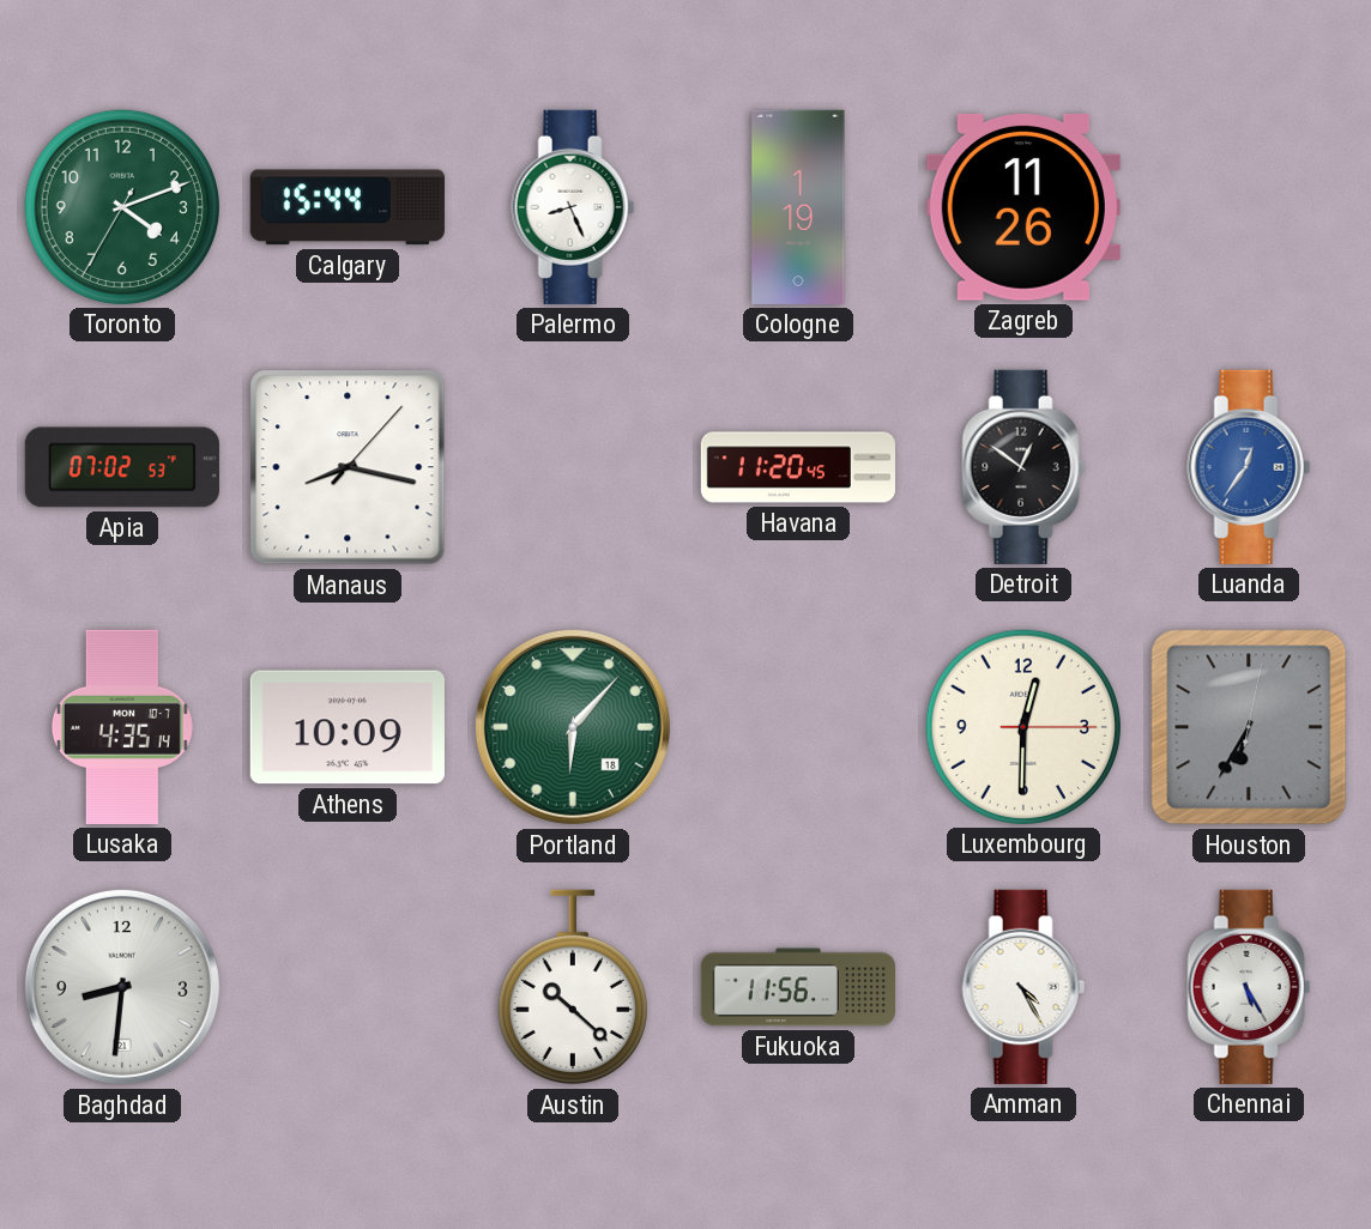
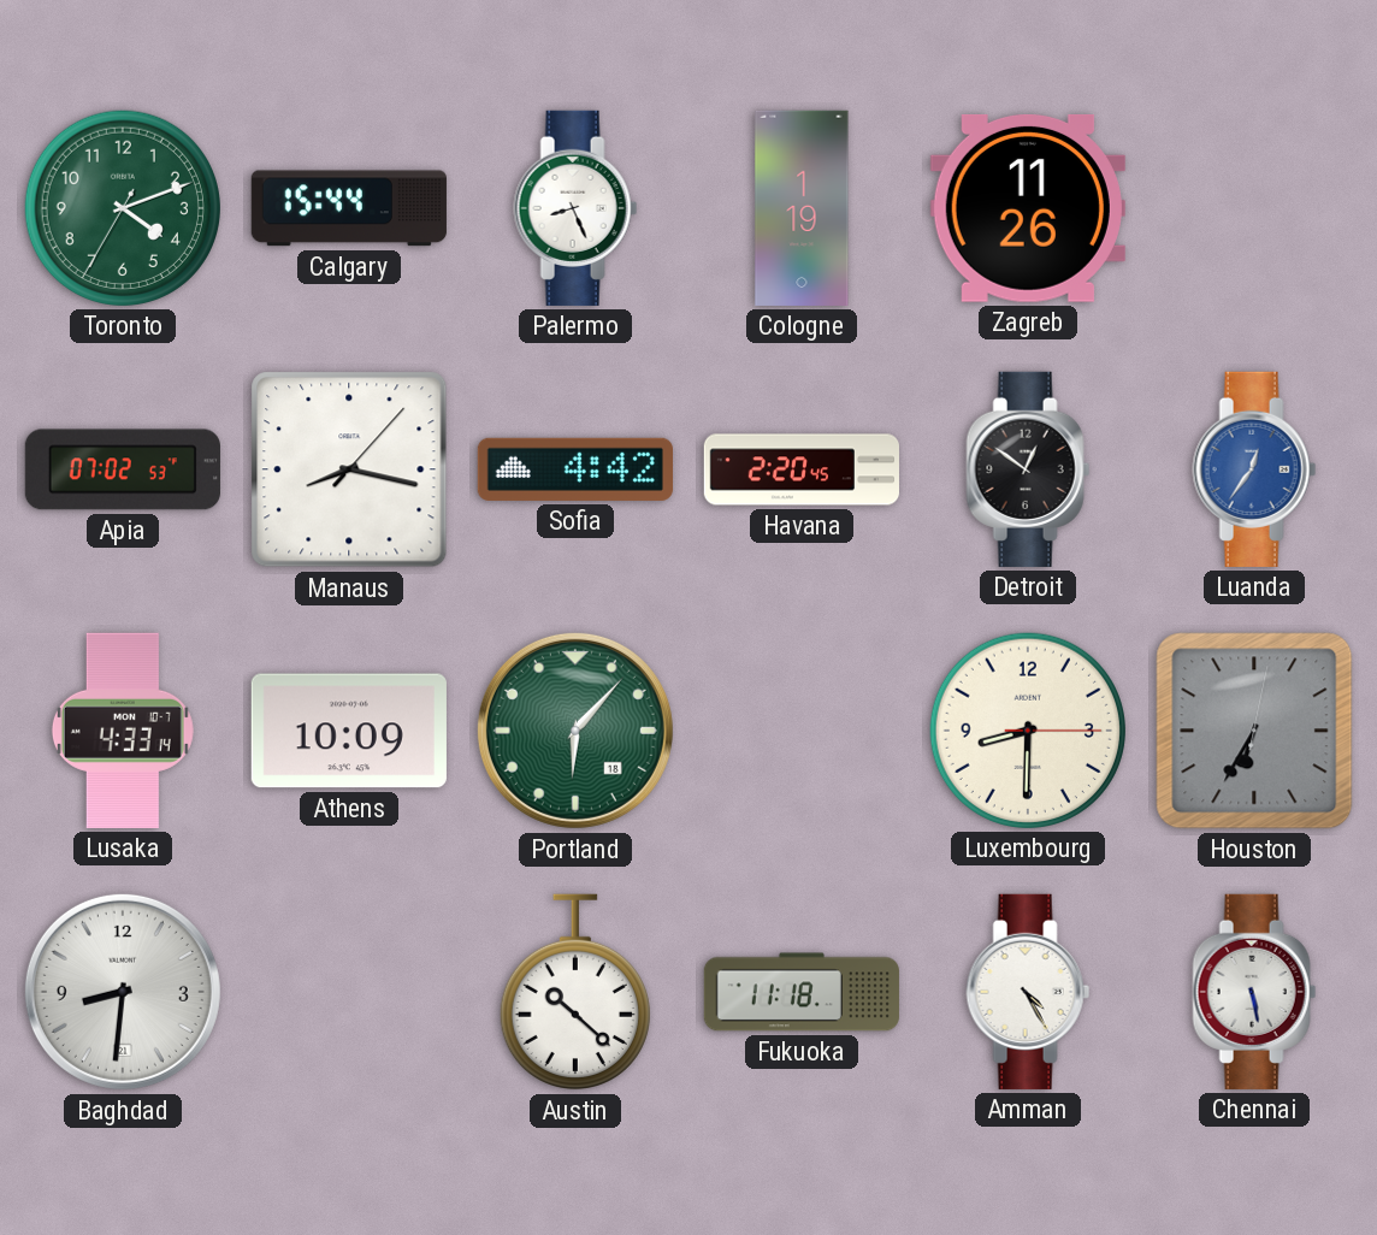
Sofia: none -> 4:42 (575, 469)
Havana: 11:20 -> 2:20 (800, 469)
Lusaka: 4:35 -> 4:33 (123, 731)
Luxembourg: 12:30 -> 8:30 (1028, 731)
Fukuoka: 11:56 -> 11:18 (800, 992)
Chennai: 5:25 -> 5:28 (1254, 992)
